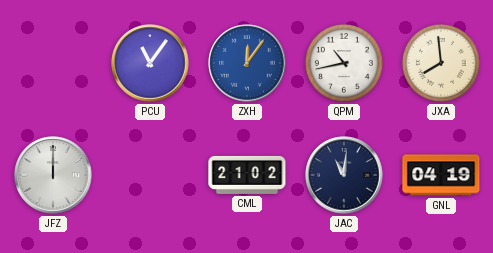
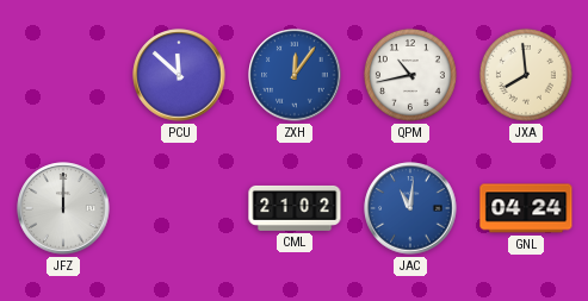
PCU: 11:06 -> 11:52 (179, 75)
JAC dial: navy -> blue (410, 208)
GNL: 04:19 -> 04:24 (526, 208)
